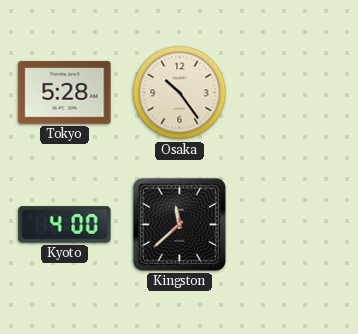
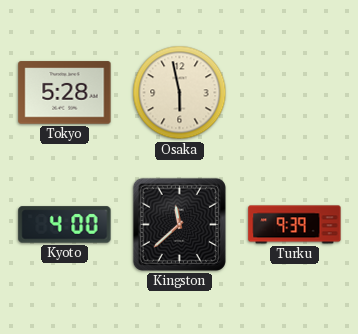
Osaka: 10:24 -> 5:58 (180, 93)
Turku: none -> 9:39 (295, 225)
